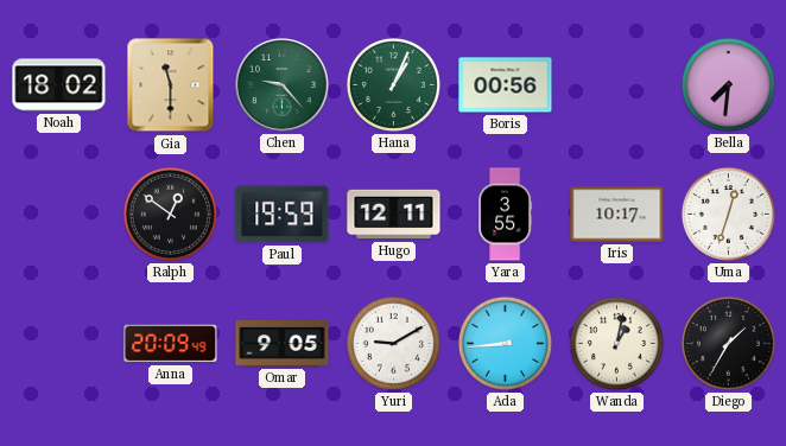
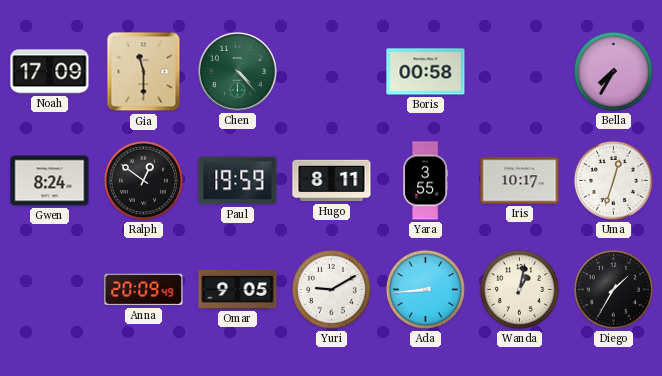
Noah: 18:02 -> 17:09 (50, 72)
Chen: 9:23 -> 4:23 (238, 72)
Hana: 1:04 -> none (393, 84)
Boris: 00:56 -> 00:58 (426, 72)
Bella: 7:31 -> 7:35 (613, 71)
Gwen: none -> 8:24 (50, 181)
Hugo: 12:11 -> 8:11 (332, 181)
